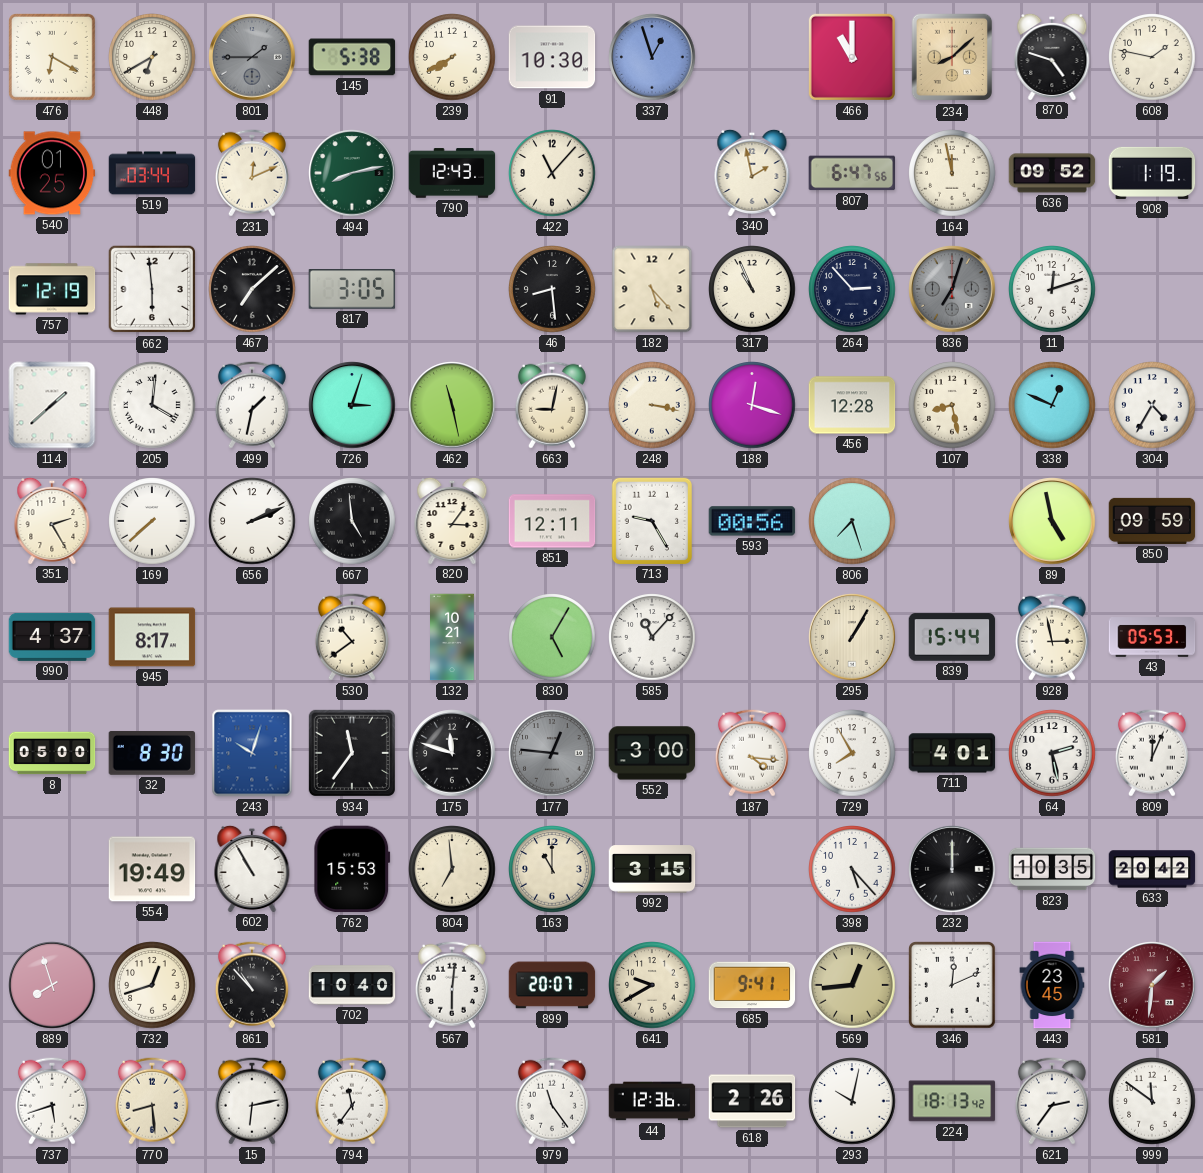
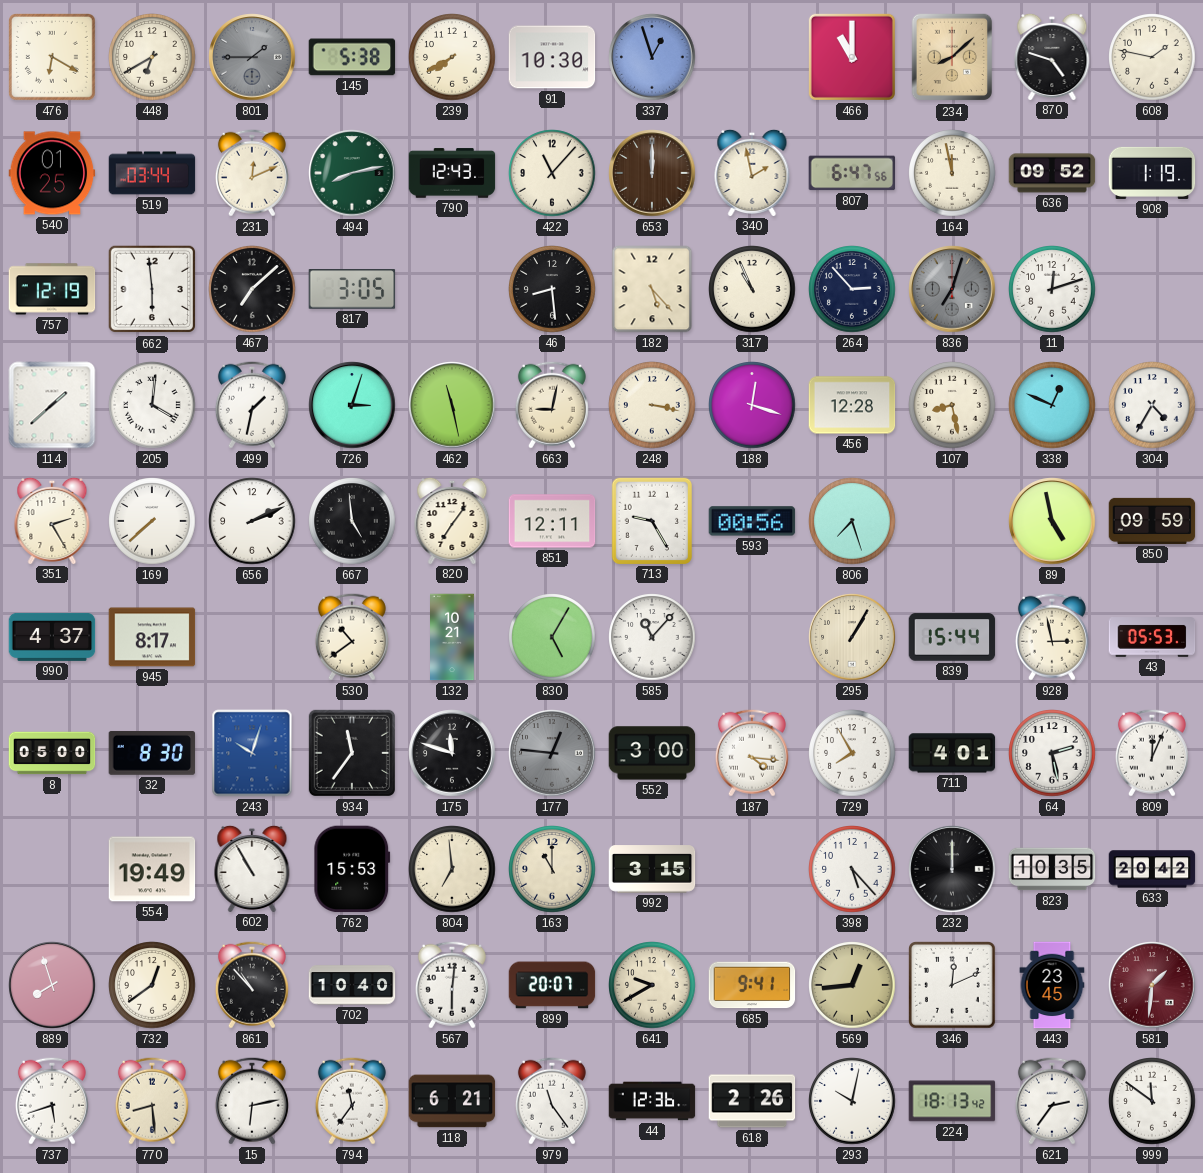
653: none -> 12:00 (652, 173)
820: 3:06 -> 7:06 (452, 520)
732: 12:42 -> 12:39 (152, 985)
118: none -> 6:21 (452, 1101)
